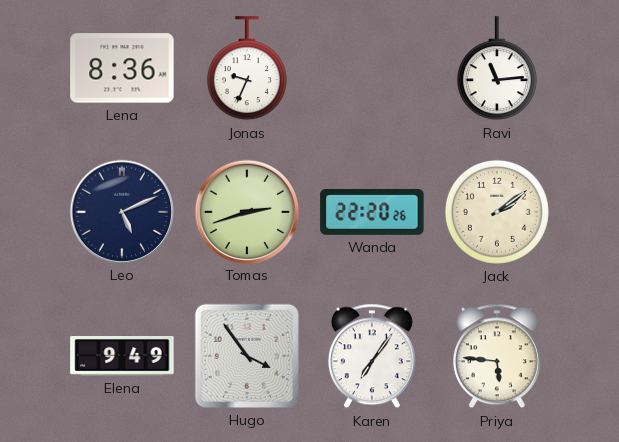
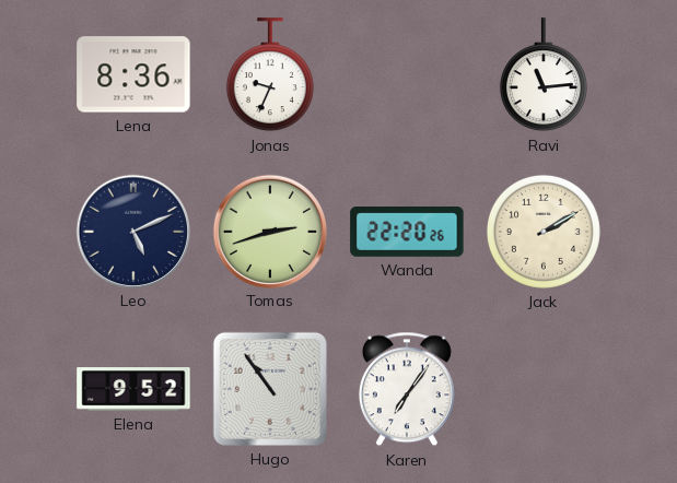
Jack: 2:09 -> 2:10 (544, 232)
Elena: 9:49 -> 9:52 (133, 390)
Hugo: 3:54 -> 10:54 (270, 389)
Priya: 5:46 -> none (497, 356)
